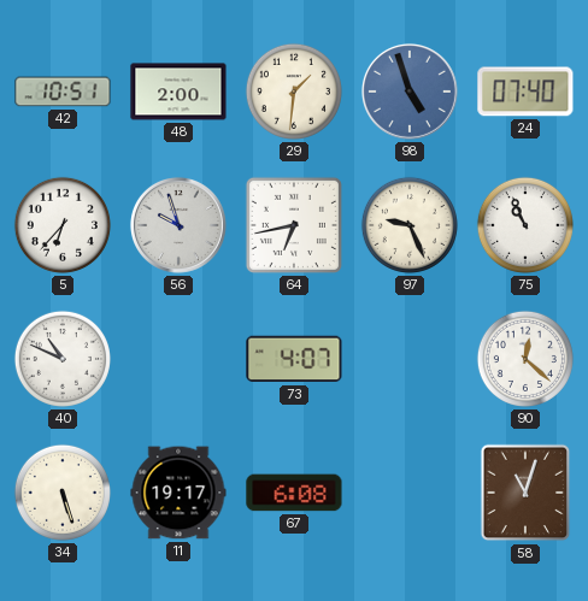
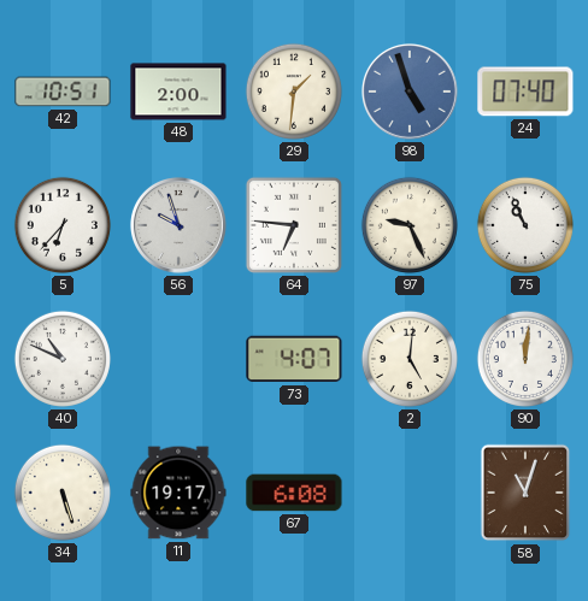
64: 6:43 -> 6:46 (294, 225)
2: none -> 5:01 (410, 359)
90: 12:22 -> 12:01 (525, 359)
